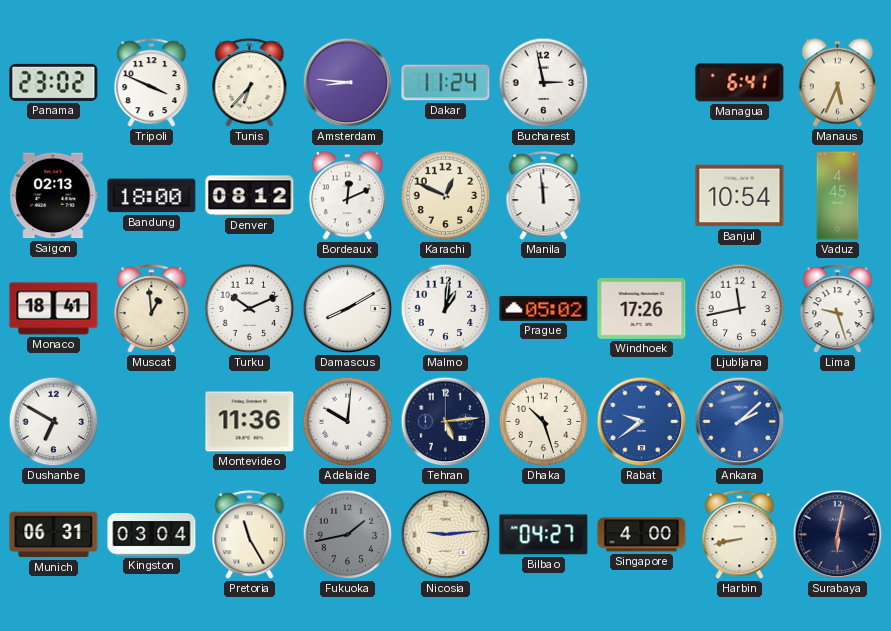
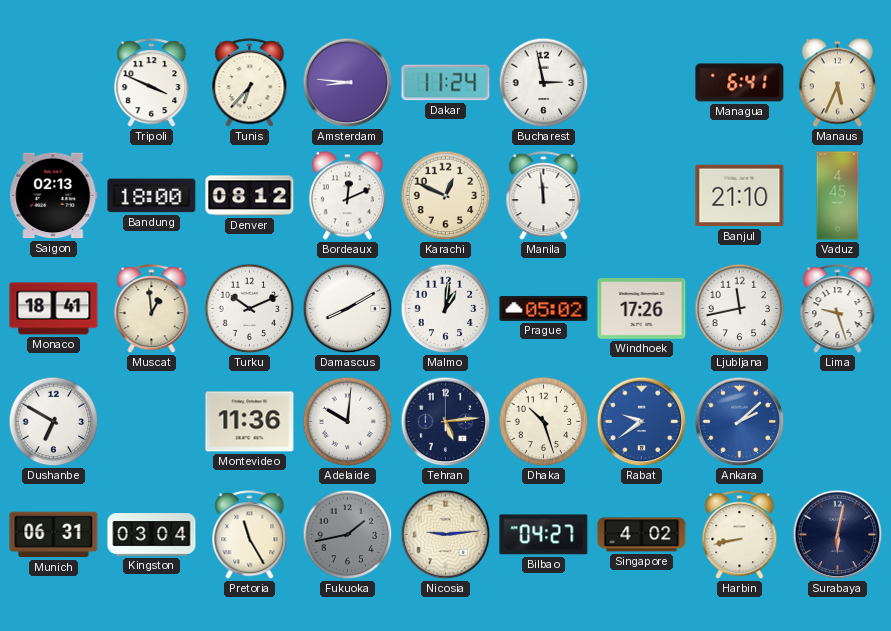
Panama: 23:02 -> none (54, 82)
Banjul: 10:54 -> 21:10 (740, 196)
Singapore: 4:00 -> 4:02 (642, 535)
